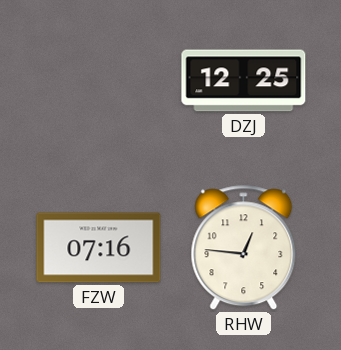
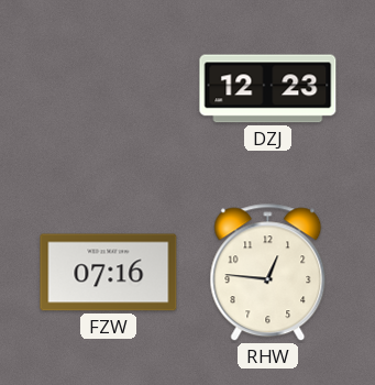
DZJ: 12:25 -> 12:23 (268, 89)
